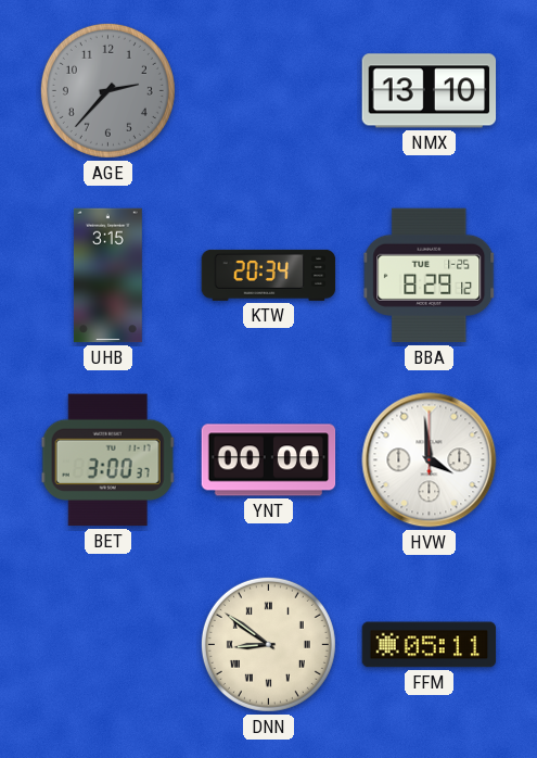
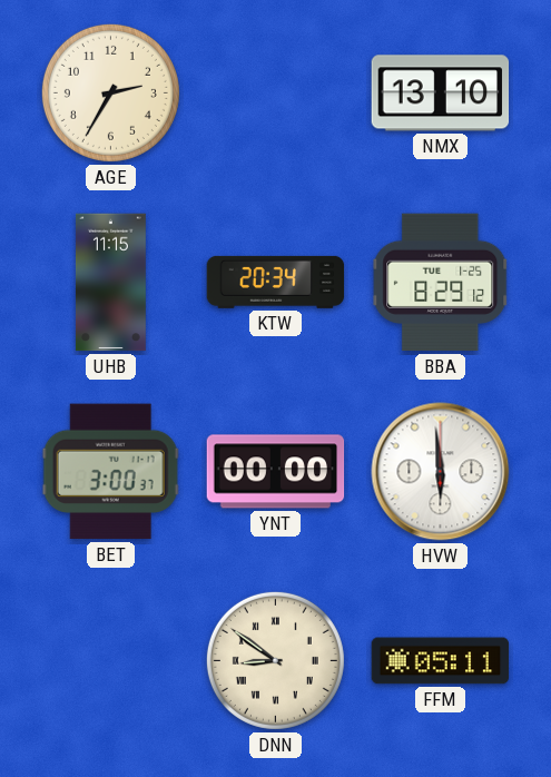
AGE: 2:37 -> 2:35 (110, 92)
AGE dial: grey -> cream (110, 92)
UHB: 3:15 -> 11:15 (111, 283)
HVW: 3:59 -> 5:59 (441, 472)
